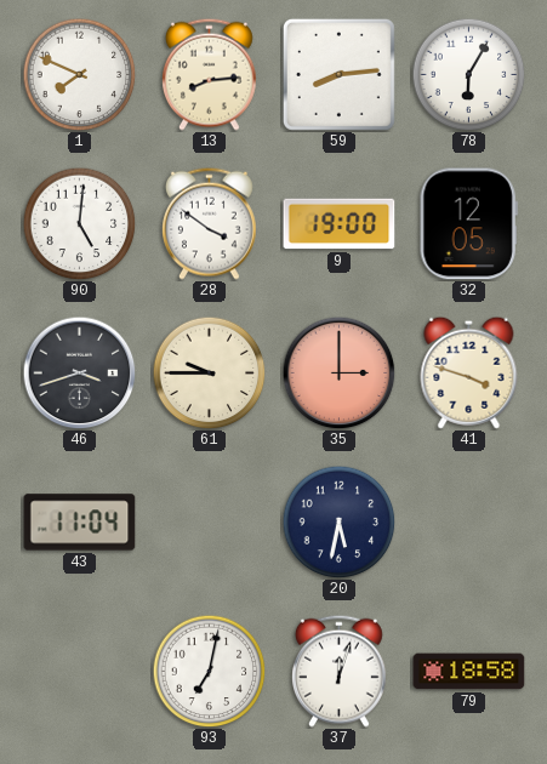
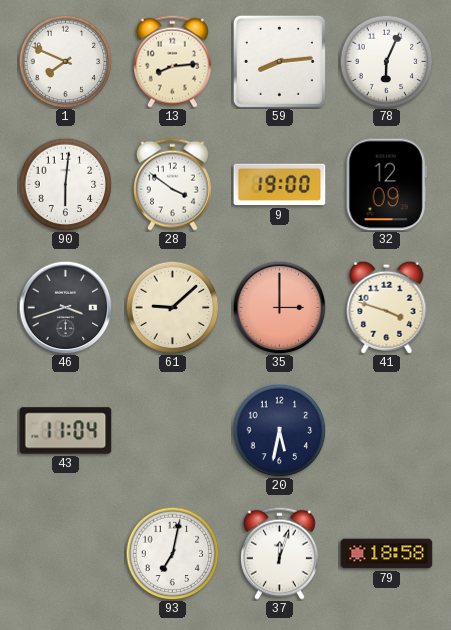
78: 6:05 -> 6:04 (386, 61)
90: 5:01 -> 6:01 (65, 184)
32: 12:05 -> 12:09 (386, 185)
61: 9:45 -> 9:08 (172, 307)
